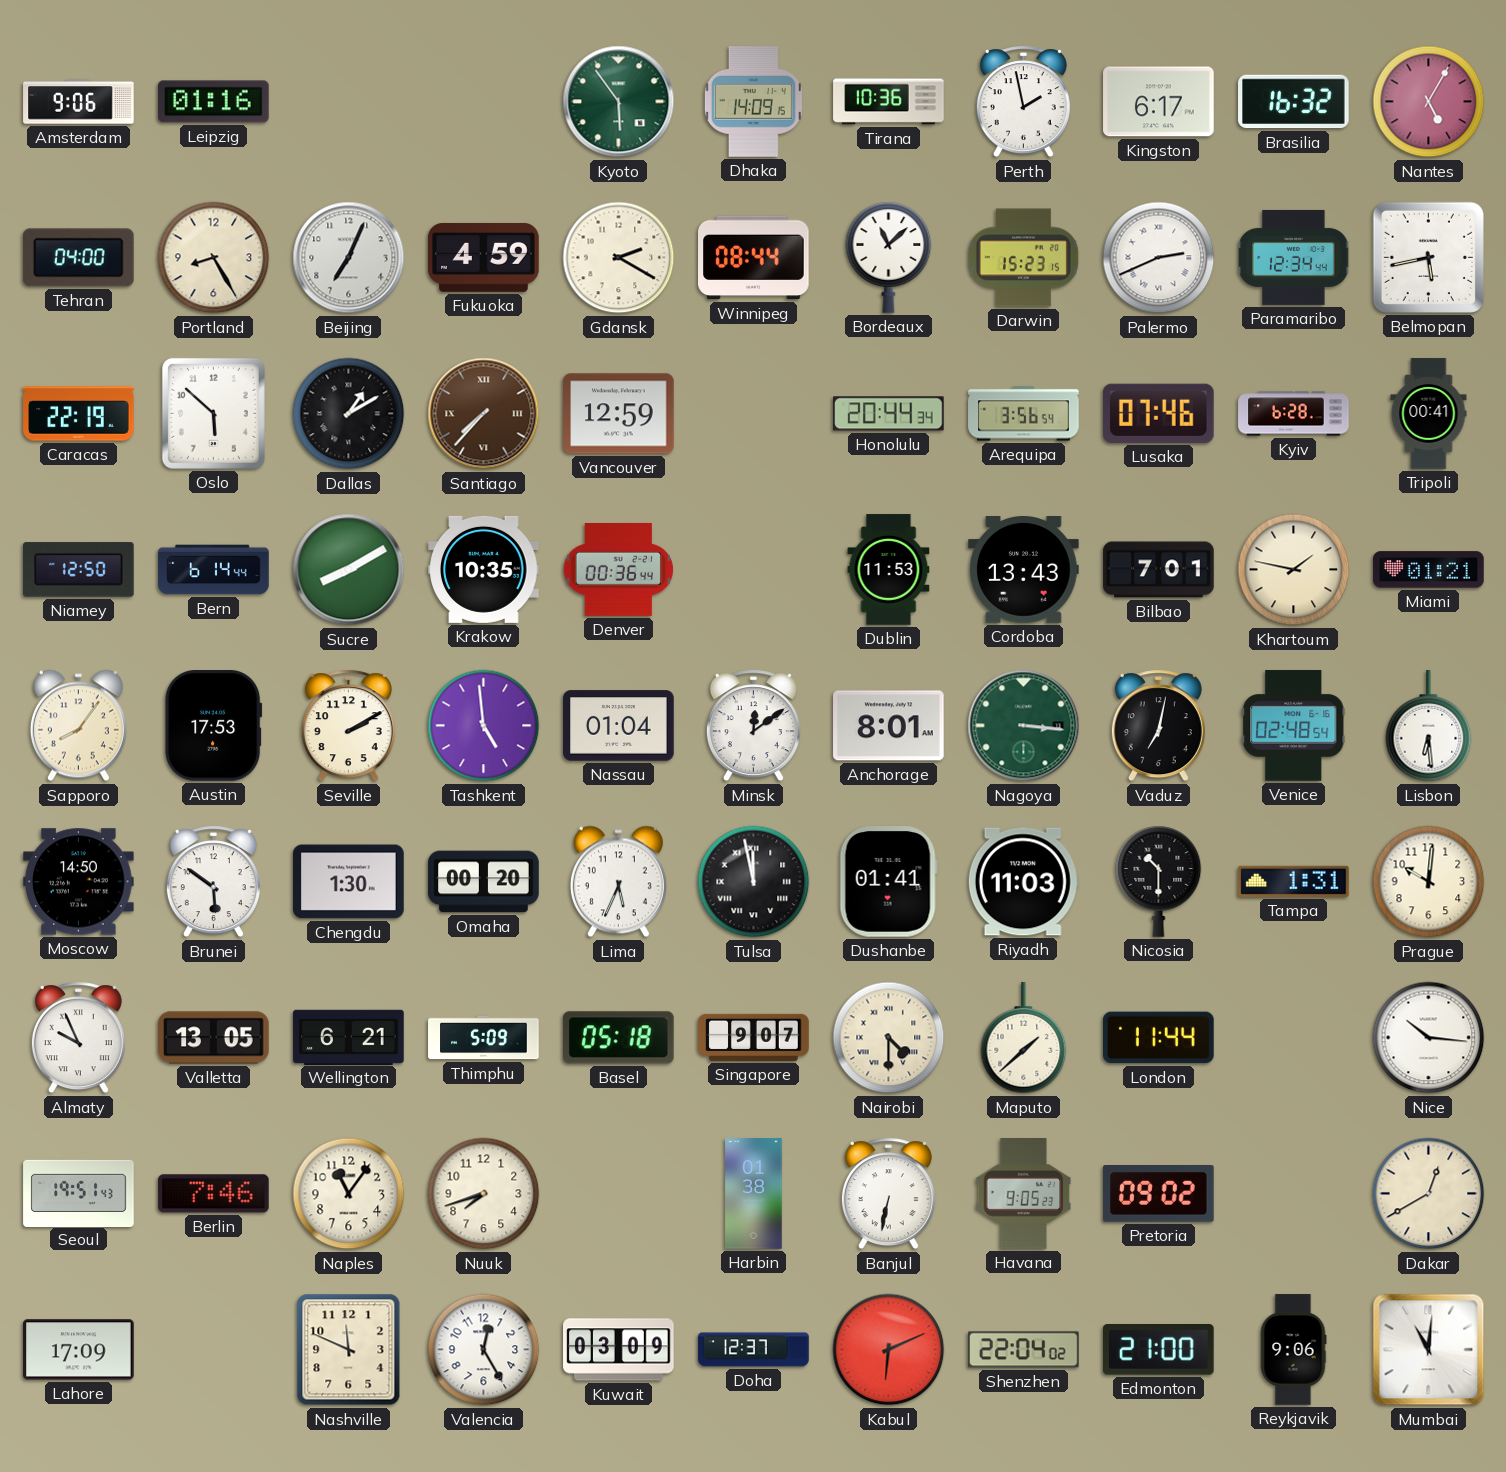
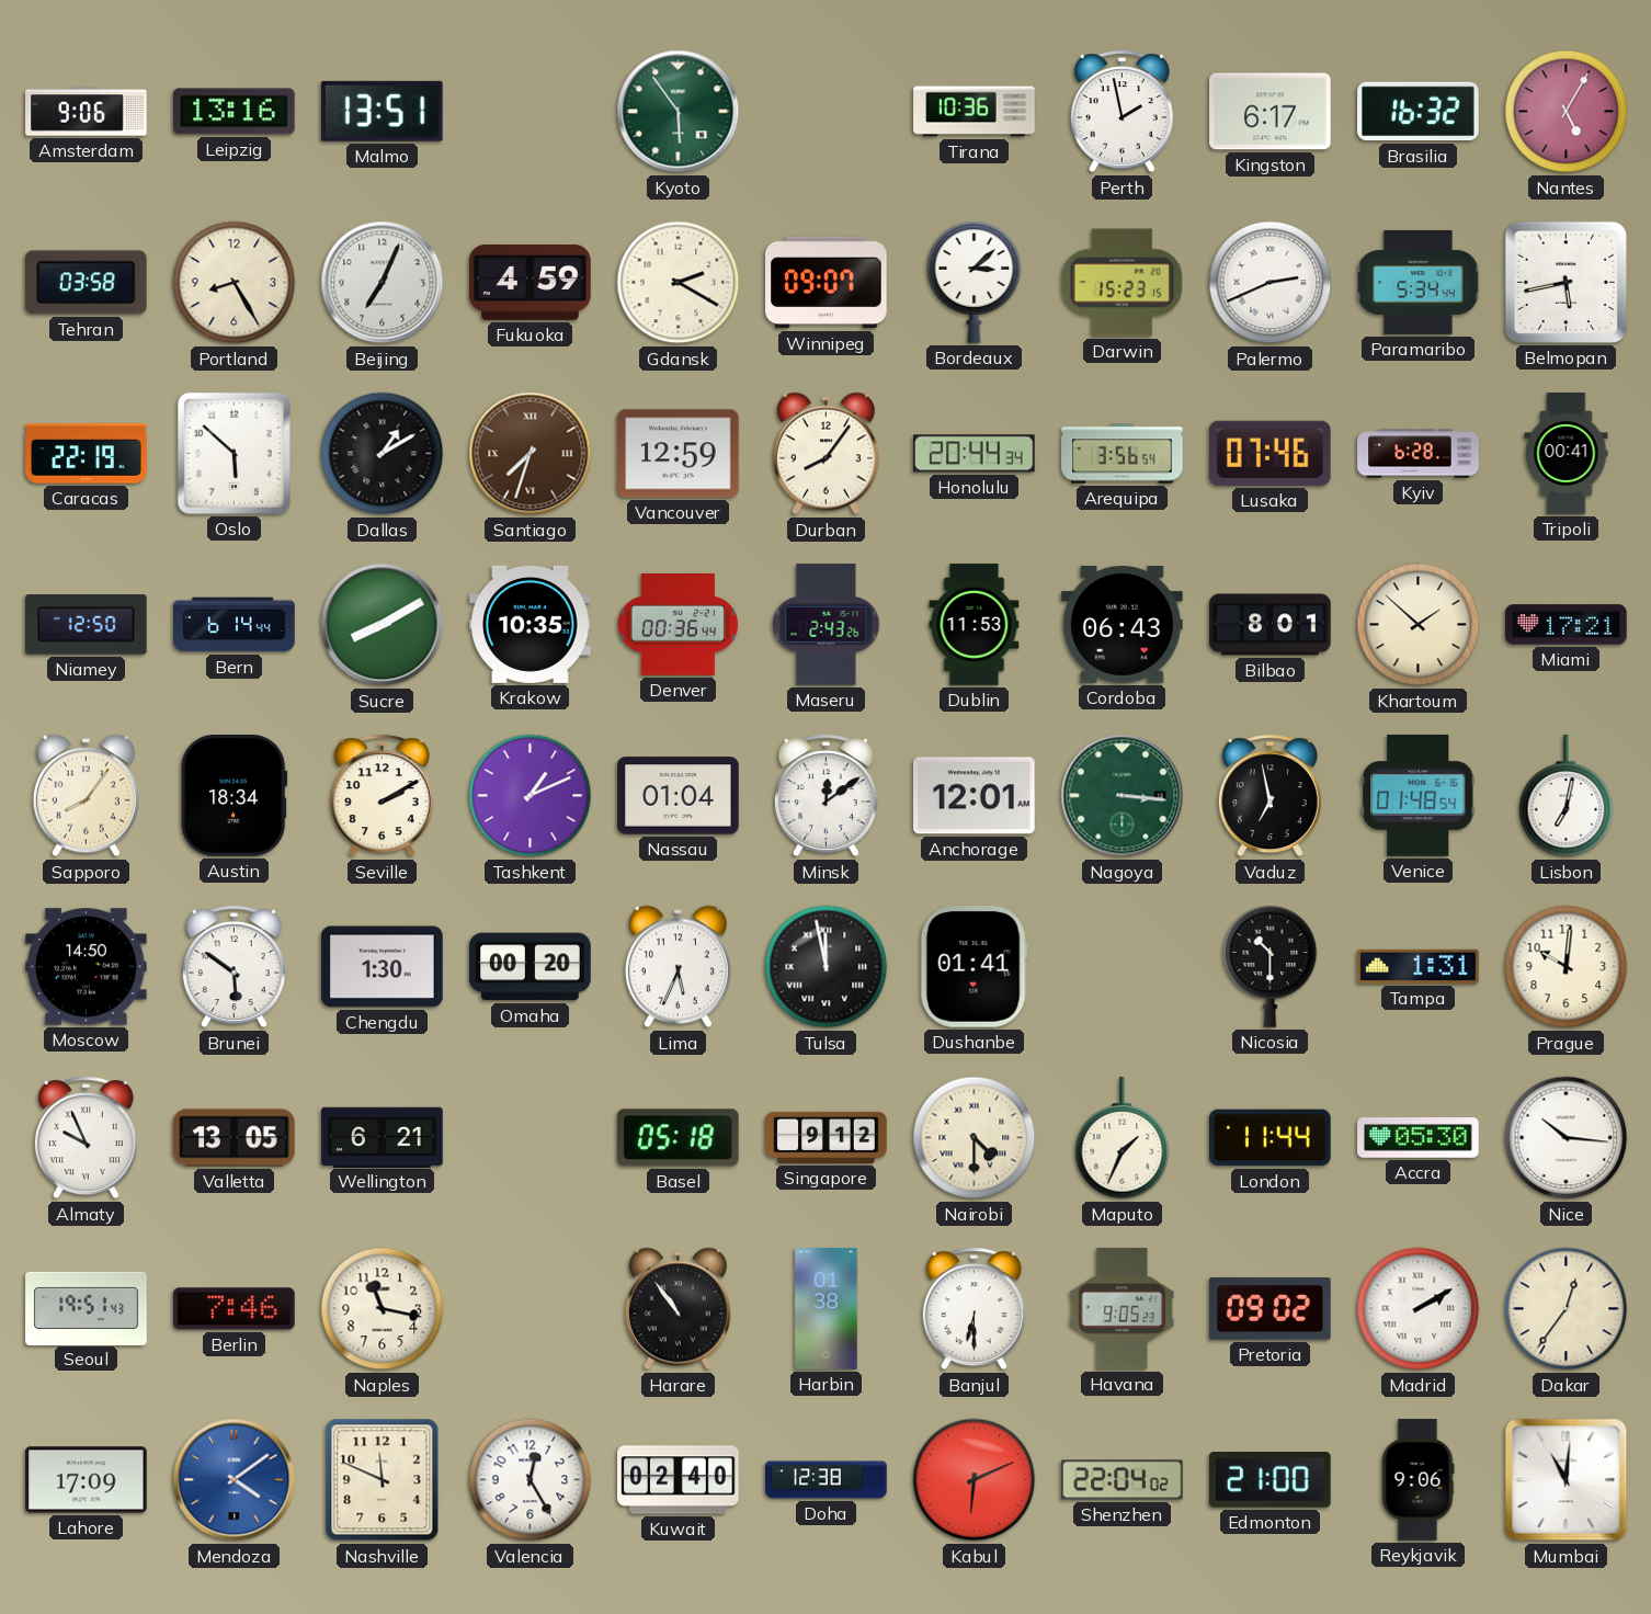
Leipzig: 01:16 -> 13:16 (235, 112)
Malmo: none -> 13:51 (382, 111)
Dhaka: 14:09 -> none (753, 102)
Tehran: 04:00 -> 03:58 (86, 283)
Winnipeg: 08:44 -> 09:07 (827, 283)
Bordeaux: 11:08 -> 3:08 (975, 282)
Paramaribo: 12:34 -> 5:34 (1419, 282)
Santiago: 7:37 -> 7:33 (531, 454)
Durban: none -> 8:06 (825, 454)
Maseru: none -> 2:43 (827, 625)
Cordoba: 13:43 -> 06:43 (1123, 625)
Bilbao: 7:01 -> 8:01 (1271, 625)
Khartoum: 1:47 -> 1:52 (1419, 625)
Miami: 01:21 -> 17:21 (1567, 625)
Austin: 17:53 -> 18:34 (235, 796)
Tashkent: 4:59 -> 1:11 (531, 796)
Anchorage: 8:01 -> 12:01 (975, 796)
Vaduz: 7:02 -> 6:58 (1269, 796)
Venice: 02:48 -> 01:48 (1419, 796)
Lisbon: 6:29 -> 7:02 (1567, 796)
Riyadh: 11:03 -> none (1023, 882)
Thimphu: 5:09 -> none (484, 1038)
Singapore: 9:07 -> 9:12 (827, 1137)
Maputo: 1:38 -> 1:34 (1123, 1138)
Accra: none -> 05:30 (1419, 1138)
Naples: 11:06 -> 11:17 (383, 1309)
Nuuk: 7:42 -> none (484, 1194)
Harare: none -> 10:54 (678, 1309)
Banjul: 6:32 -> 6:30 (973, 1309)
Madrid: none -> 2:10 (1419, 1309)
Dakar: 12:40 -> 12:36 (1567, 1309)
Mendoza: none -> 4:09 (235, 1480)
Kuwait: 03:09 -> 02:40 (679, 1480)
Doha: 12:37 -> 12:38 (827, 1480)
